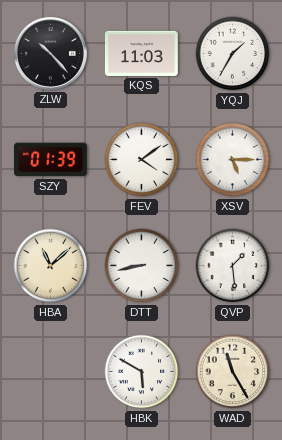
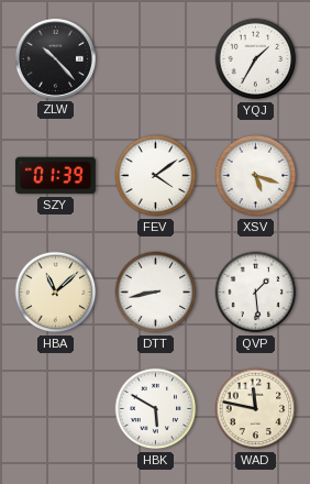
KQS: 11:03 -> none (141, 53)
XSV: 5:15 -> 5:18 (256, 176)
WAD: 11:25 -> 11:47 (256, 409)
